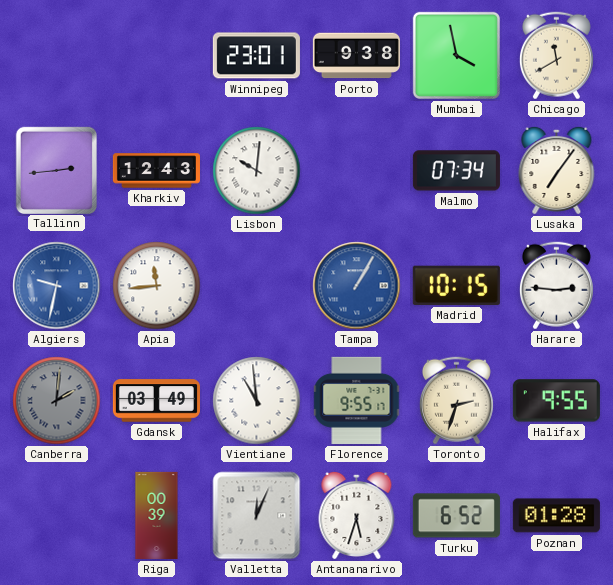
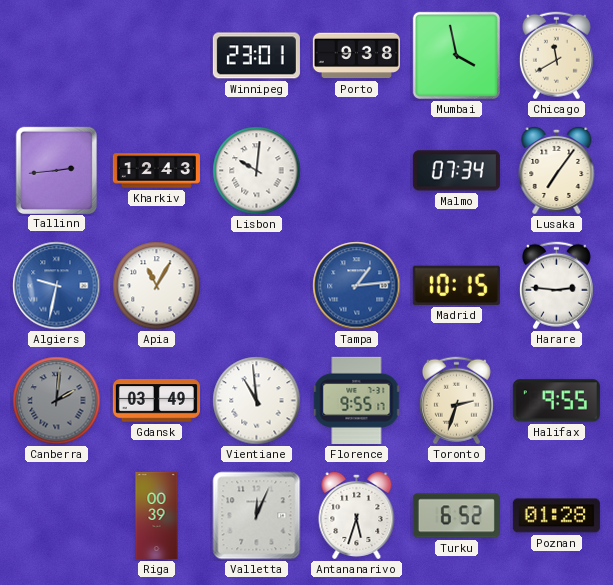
Apia: 11:44 -> 11:05 (157, 286)
Tampa: 1:05 -> 1:14 (357, 286)
